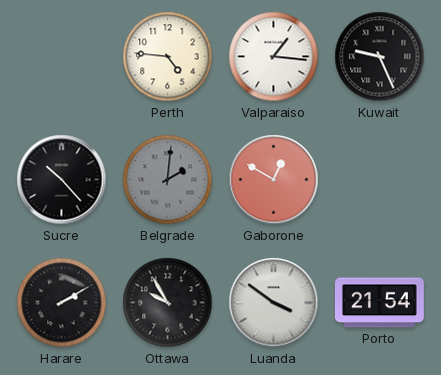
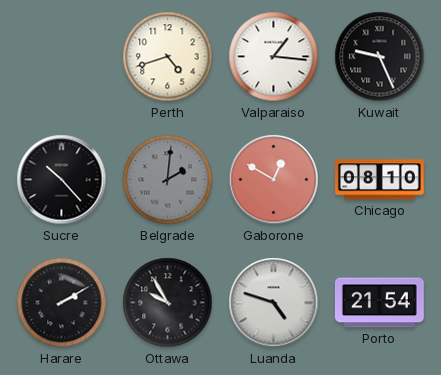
Perth: 4:46 -> 4:42 (168, 57)
Chicago: none -> 08:10 (380, 180)
Luanda: 3:51 -> 4:48 (274, 303)
